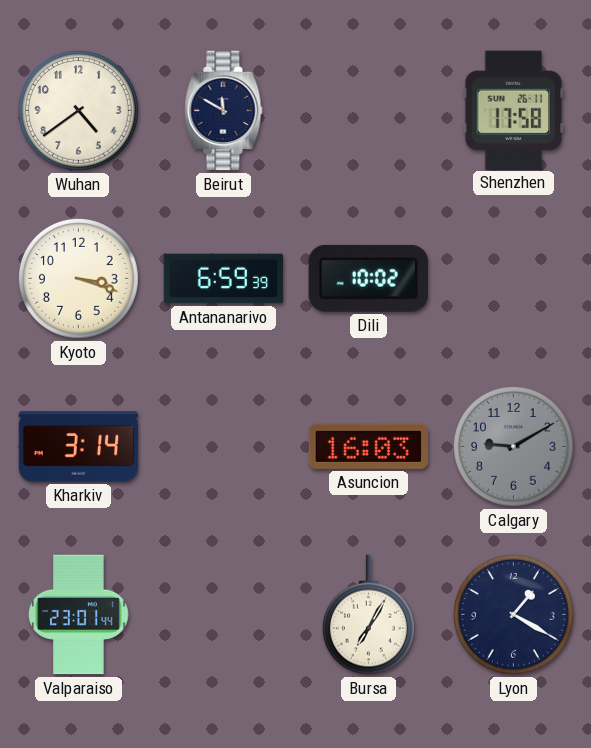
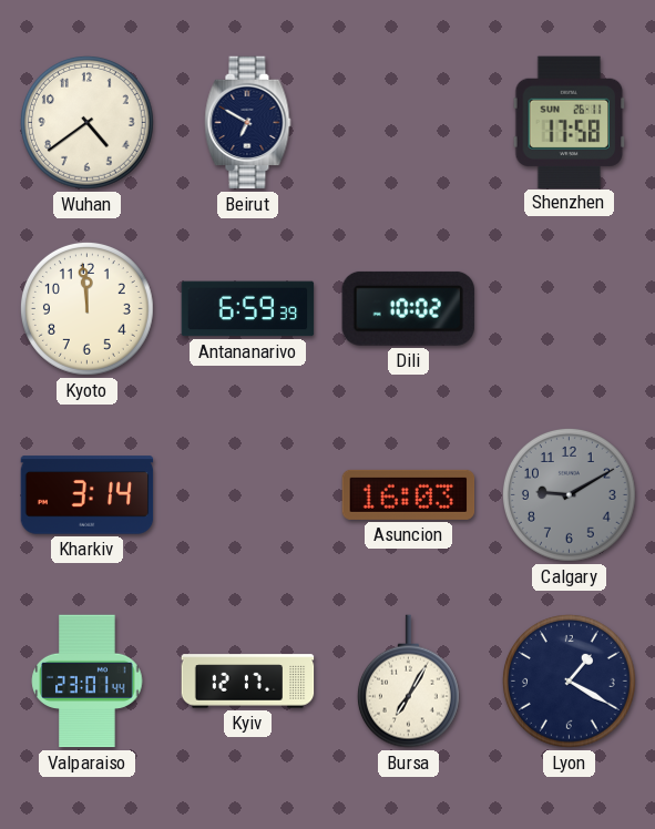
Beirut: 11:50 -> 6:50 (248, 123)
Kyoto: 3:18 -> 11:59 (86, 308)
Kyiv: none -> 12:17 (248, 682)
